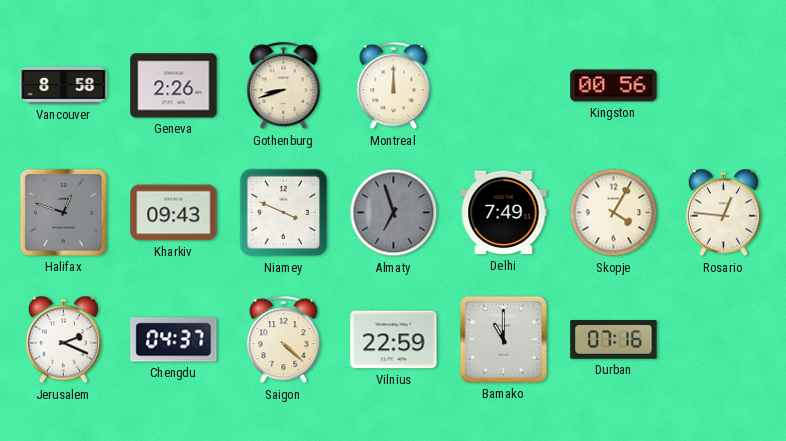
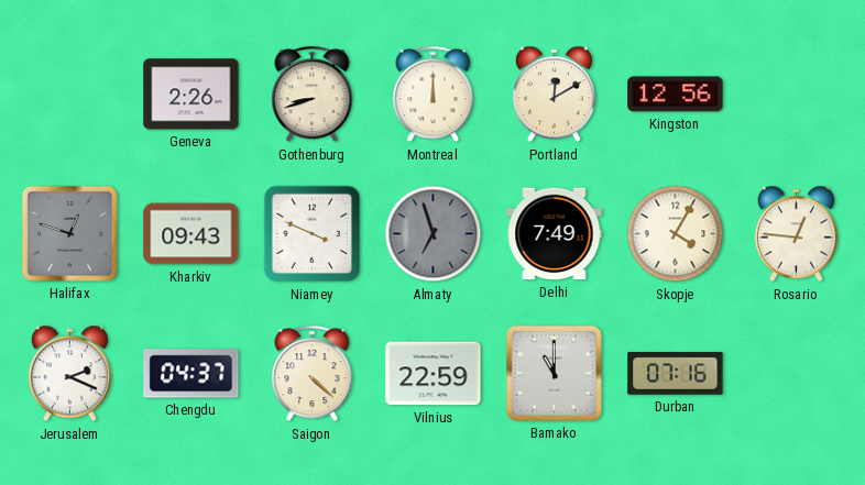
Vancouver: 8:58 -> none (64, 85)
Portland: none -> 12:10 (554, 95)
Kingston: 00:56 -> 12:56 (676, 95)
